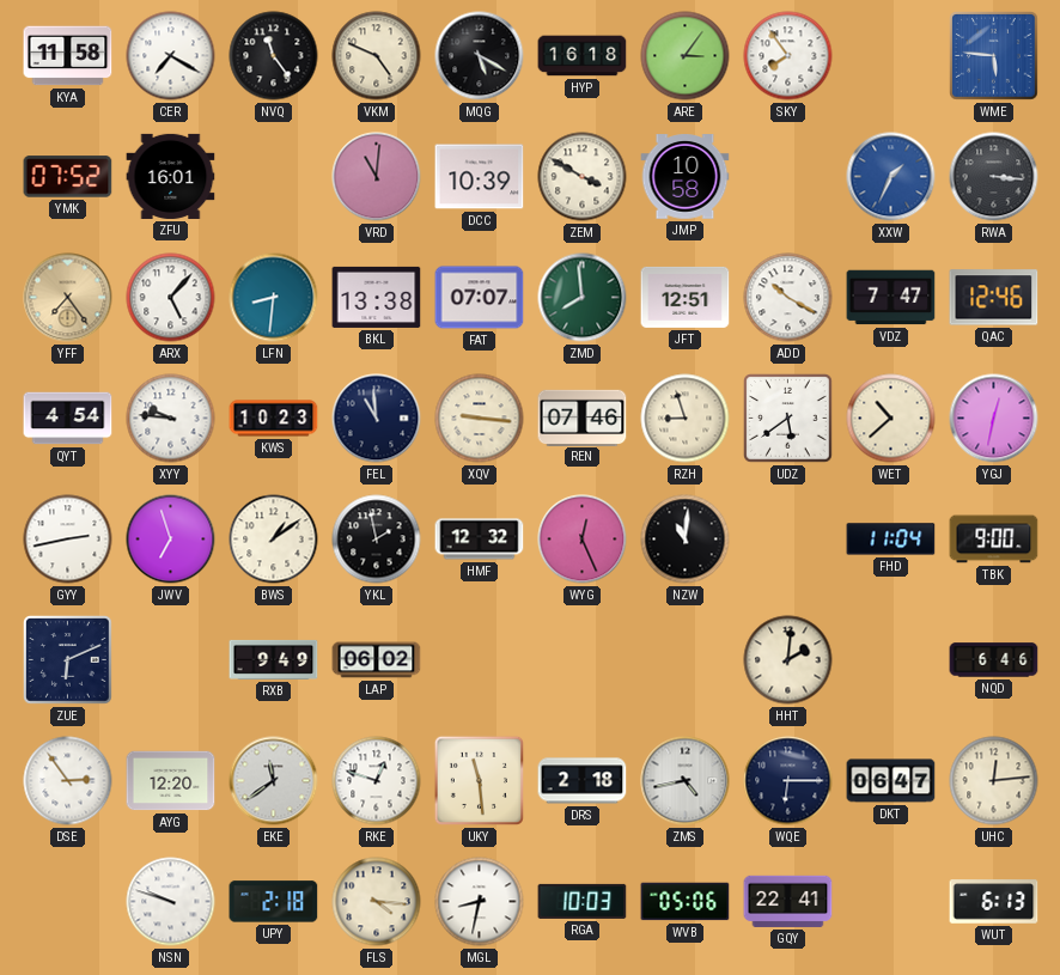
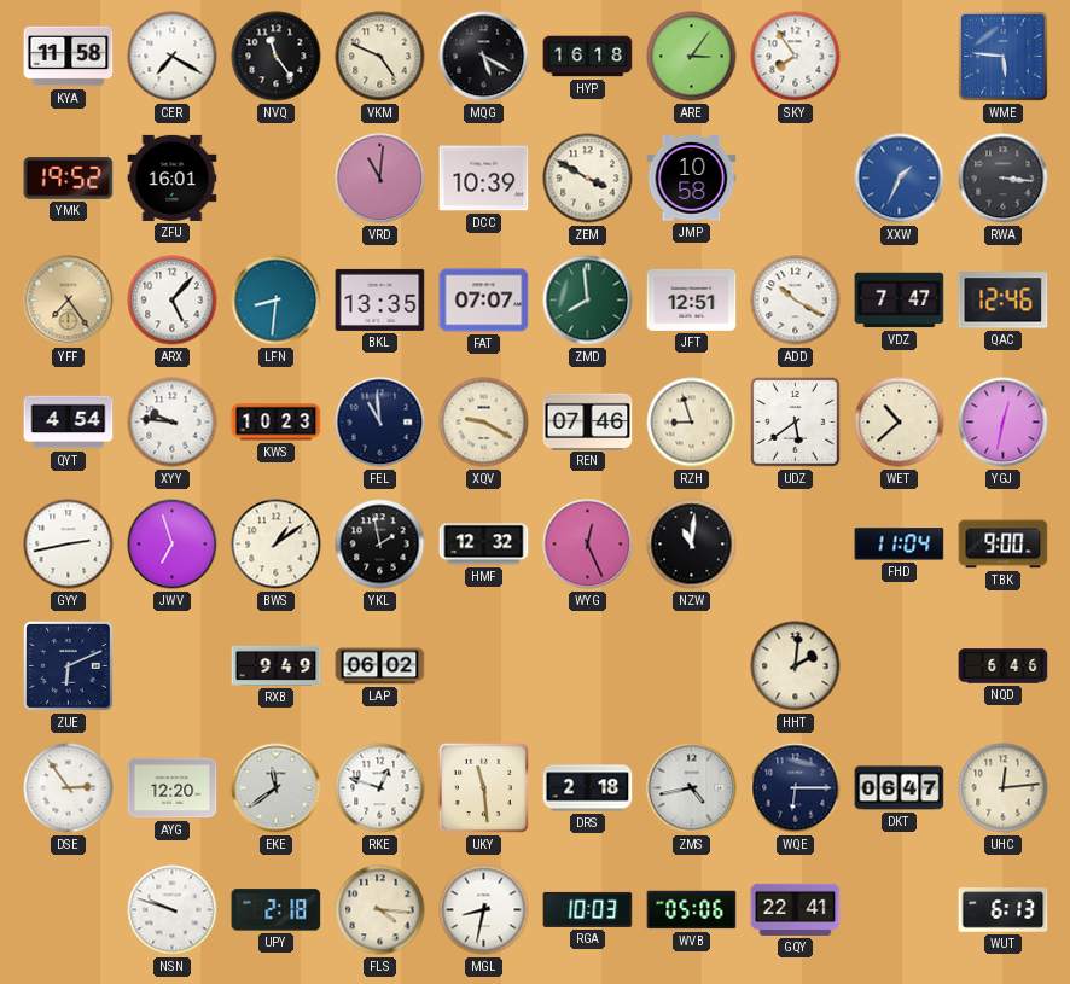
YMK: 07:52 -> 19:52 (69, 179)
BKL: 13:38 -> 13:35 (380, 299)
XQV: 9:16 -> 9:20 (484, 423)
